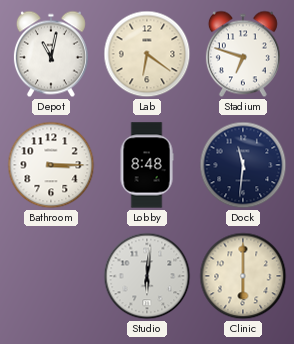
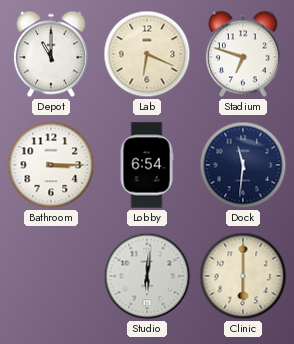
Depot: 11:02 -> 11:00 (51, 54)
Lab: 6:21 -> 6:19 (147, 54)
Lobby: 8:48 -> 6:54 (147, 165)
